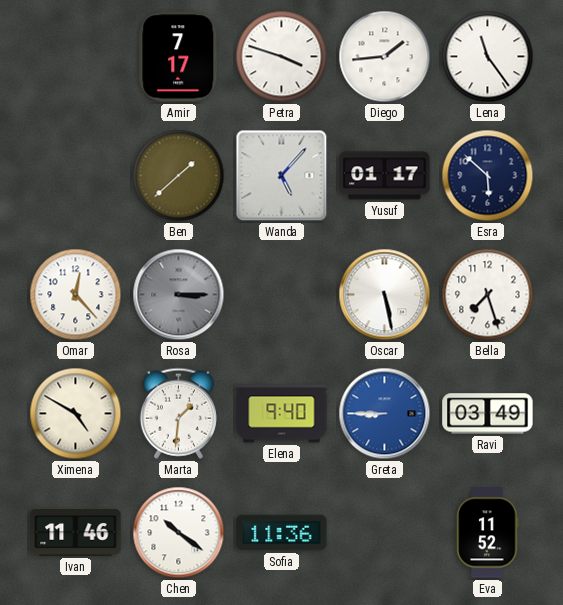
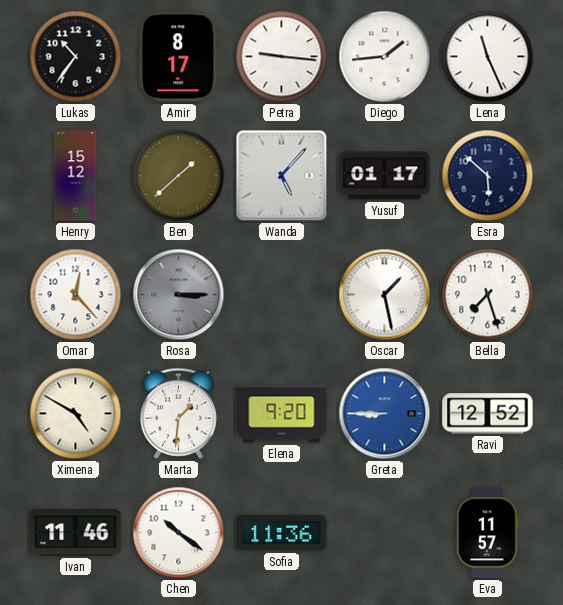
Lukas: none -> 10:36 (76, 57)
Amir: 7:17 -> 8:17 (179, 57)
Petra: 3:48 -> 9:16 (282, 57)
Lena: 11:24 -> 11:26 (488, 57)
Henry: none -> 15:12 (76, 176)
Oscar: 5:28 -> 1:28 (385, 295)
Elena: 9:40 -> 9:20 (282, 414)
Ravi: 03:49 -> 12:52 (488, 414)
Eva: 11:52 -> 11:57 (488, 533)
